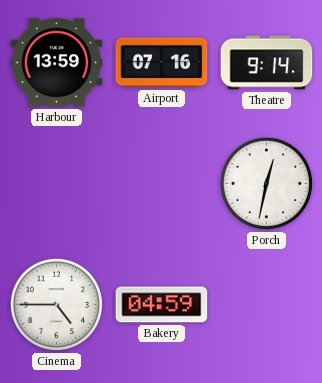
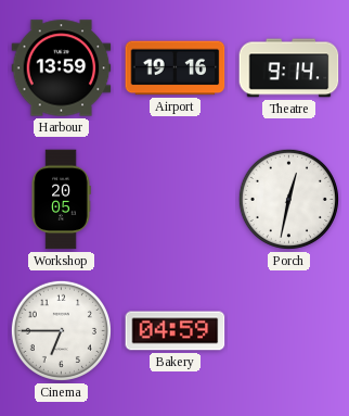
Airport: 07:16 -> 19:16 (176, 68)
Workshop: none -> 20:05 (61, 200)
Cinema: 4:45 -> 6:45 (61, 330)
